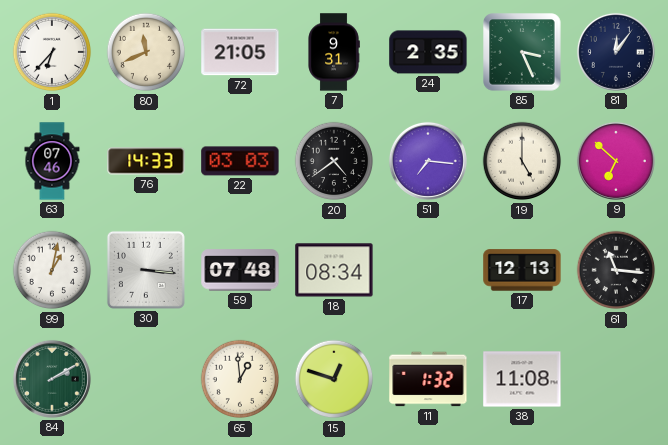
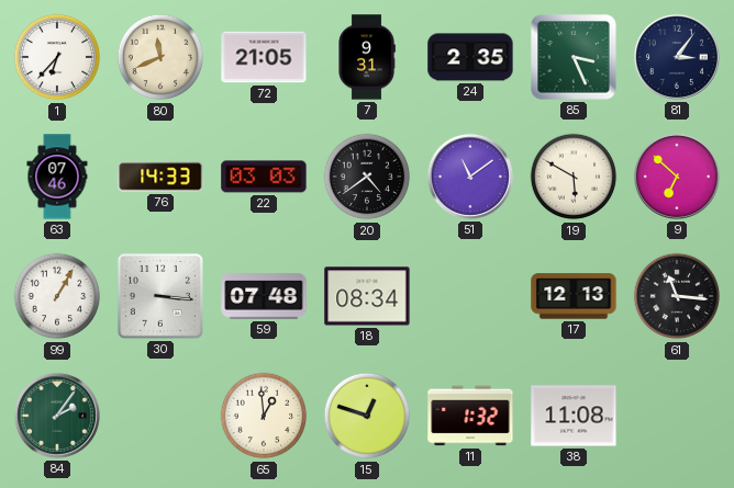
81: 12:06 -> 3:06 (677, 57)
51: 7:16 -> 11:09 (470, 177)
19: 5:00 -> 5:50 (574, 177)
99: 1:02 -> 1:05 (57, 296)
84: 2:10 -> 2:06 (57, 416)
